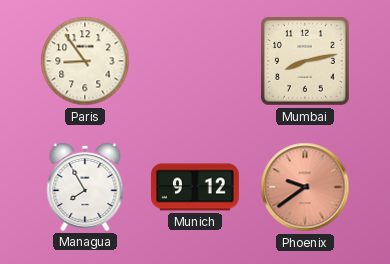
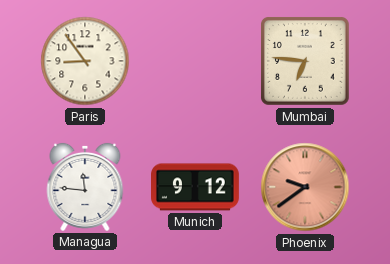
Mumbai: 8:13 -> 6:46 (306, 62)
Managua: 7:55 -> 11:46 (85, 187)
